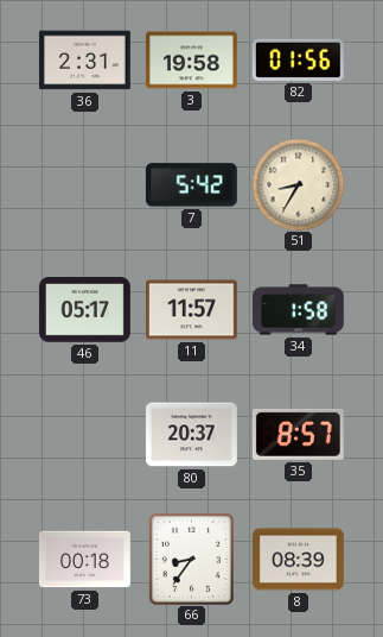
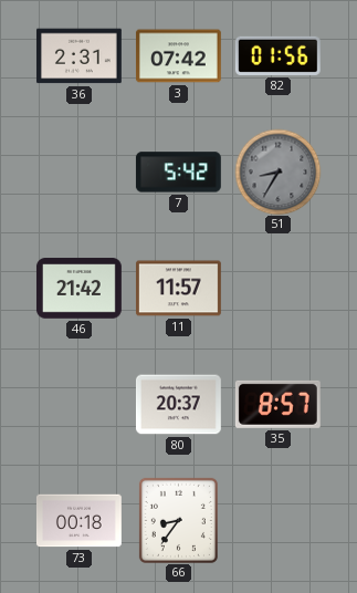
3: 19:58 -> 07:42 (178, 56)
51 dial: cream -> grey (277, 171)
46: 05:17 -> 21:42 (78, 289)
34: 1:58 -> none (298, 310)
8: 08:39 -> none (298, 560)
